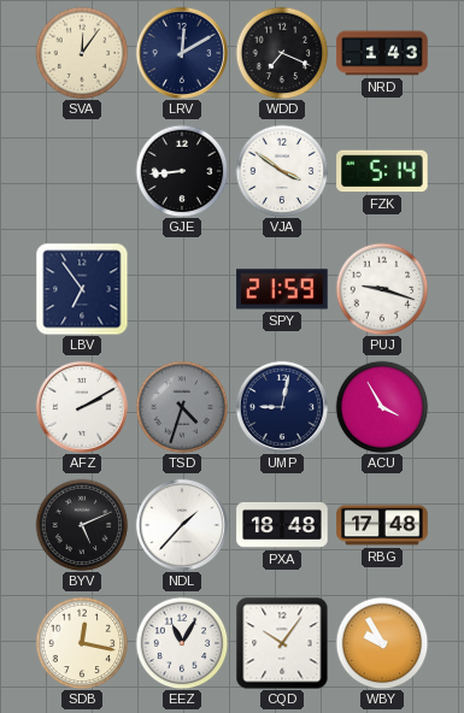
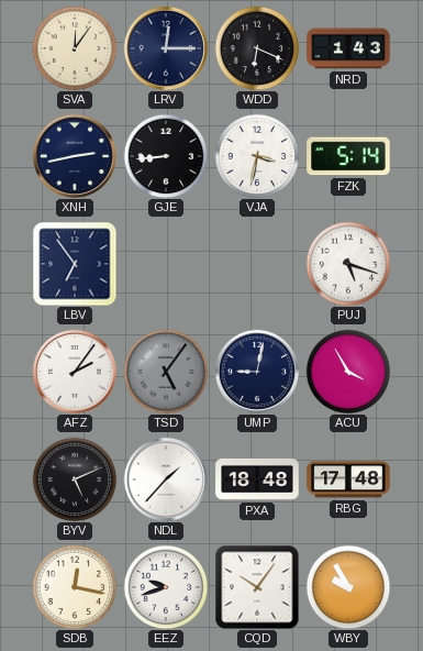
LRV: 12:10 -> 12:15 (166, 48)
WDD: 7:19 -> 6:19 (257, 48)
XNH: none -> 2:43 (75, 156)
VJA: 3:51 -> 3:32 (257, 156)
SPY: 21:59 -> none (282, 289)
PUJ: 9:18 -> 5:18 (348, 264)
AFZ: 2:10 -> 2:06 (75, 372)
TSD: 4:33 -> 5:06 (166, 372)
EEZ: 11:05 -> 9:42 (166, 587)
